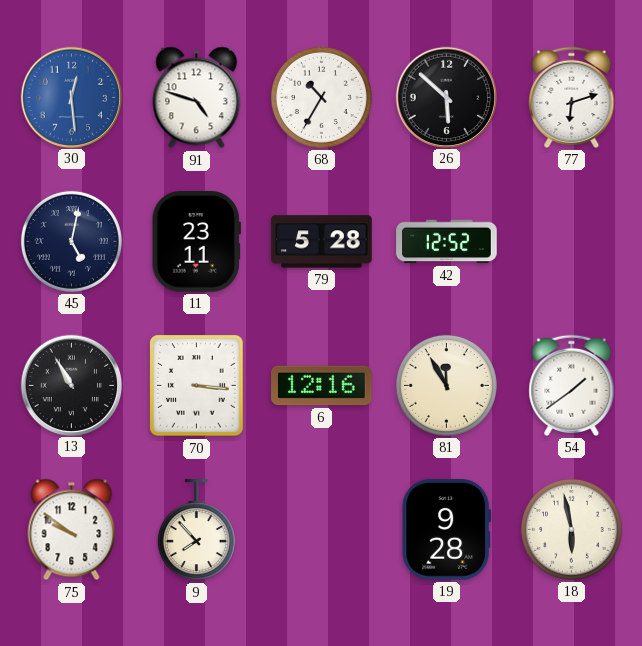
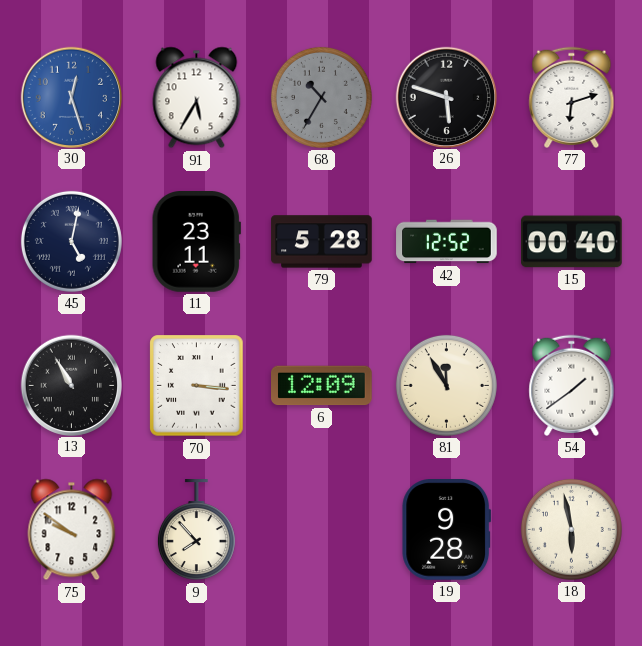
30: 12:29 -> 12:27 (71, 97)
91: 4:48 -> 5:35 (197, 98)
68 dial: white -> grey (321, 97)
26: 5:52 -> 5:48 (446, 97)
15: none -> 00:40 (572, 242)
6: 12:16 -> 12:09 (322, 386)
